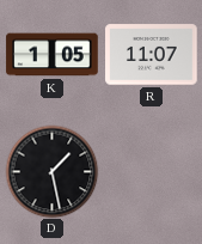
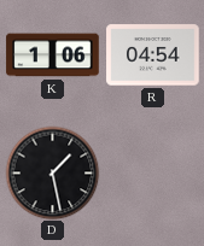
K: 1:05 -> 1:06 (53, 55)
R: 11:07 -> 04:54 (153, 55)
